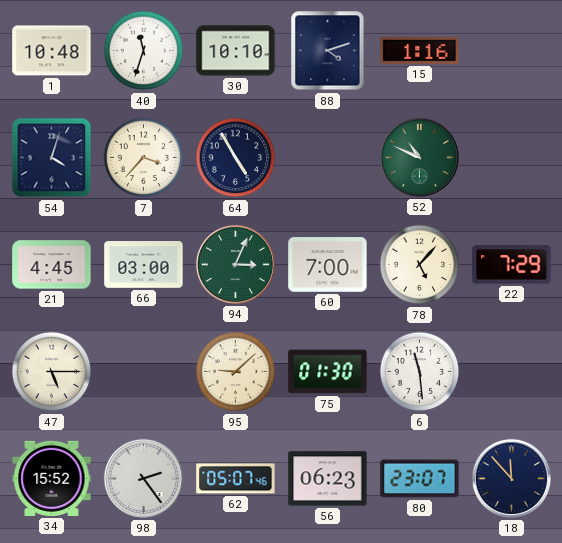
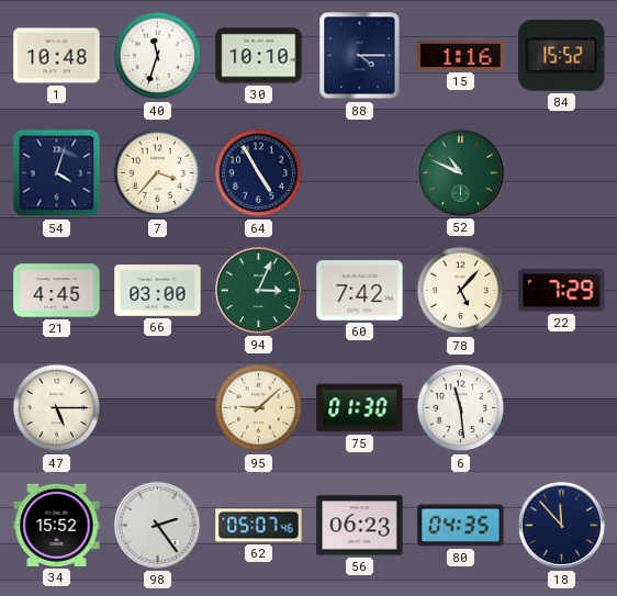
88: 4:12 -> 4:15 (360, 56)
84: none -> 15:52 (562, 55)
60: 7:00 -> 7:42 (360, 291)
80: 23:07 -> 04:35 (461, 526)
